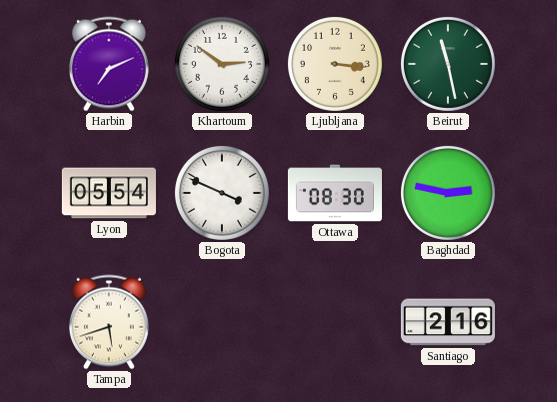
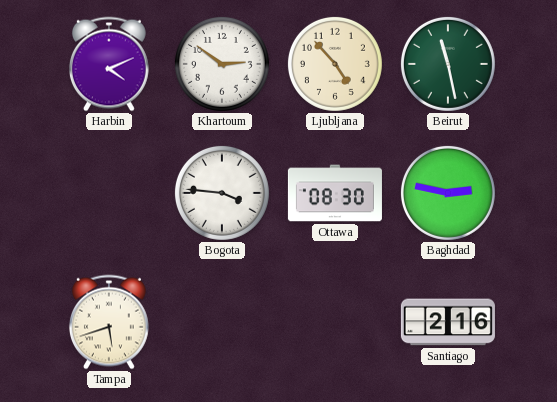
Harbin: 7:11 -> 4:11 (109, 64)
Ljubljana: 3:16 -> 4:53 (335, 64)
Lyon: 05:54 -> none (109, 193)
Bogota: 3:49 -> 3:46 (222, 193)
